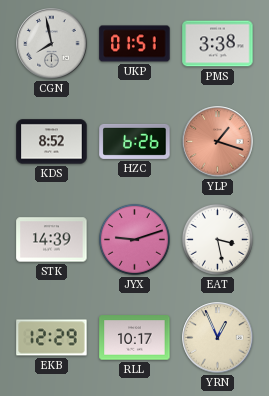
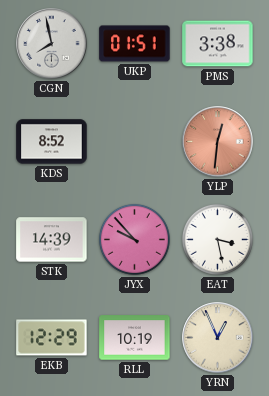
HZC: 6:26 -> none (135, 141)
YLP: 1:18 -> 12:31 (218, 142)
JYX: 9:12 -> 9:53 (134, 239)
RLL: 10:17 -> 10:19 (135, 338)
